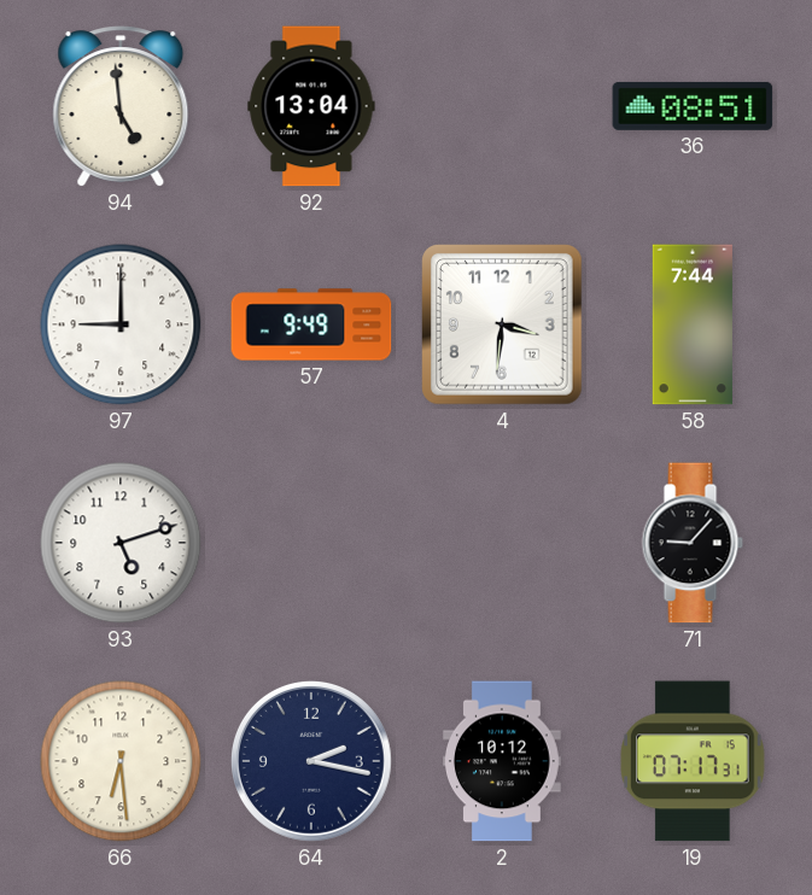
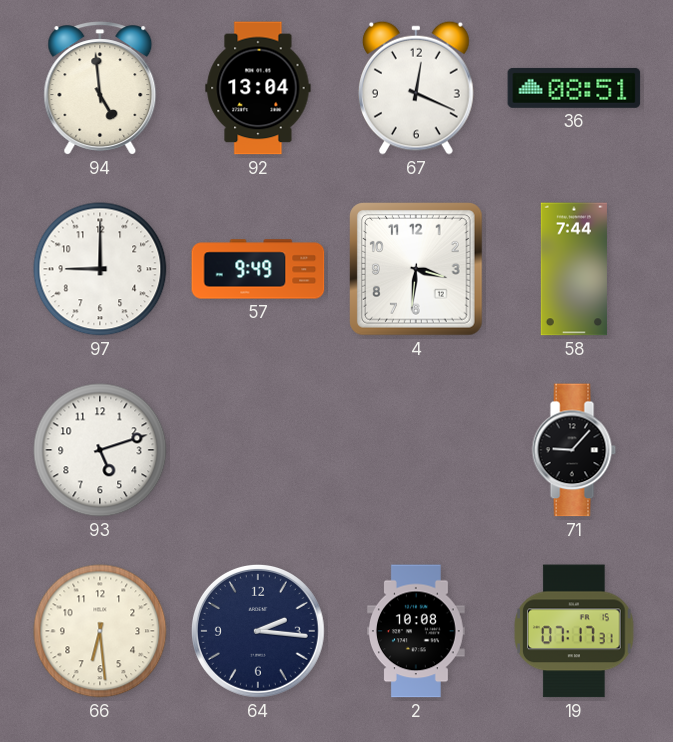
67: none -> 12:19 (416, 88)
64: 2:17 -> 2:16 (258, 631)
2: 10:12 -> 10:08 (417, 631)
